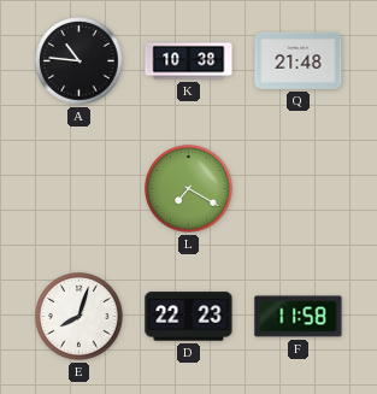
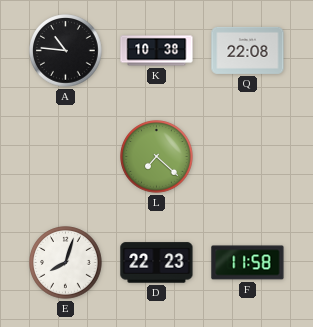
Q: 21:48 -> 22:08 (248, 50)
L: 7:20 -> 7:22 (157, 157)
